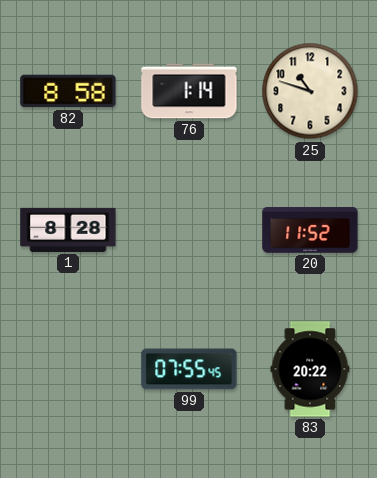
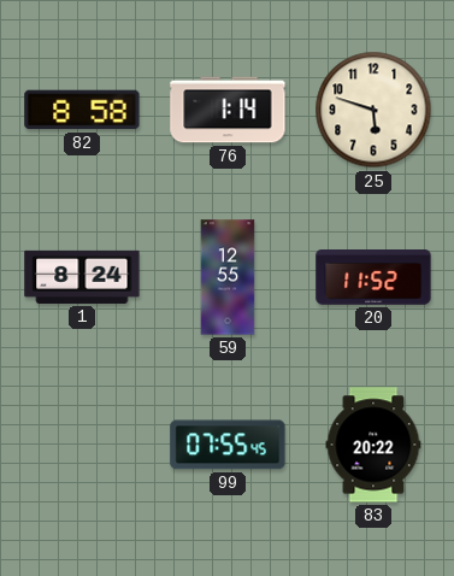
25: 10:48 -> 5:48 (373, 110)
1: 8:28 -> 8:24 (82, 277)
59: none -> 12:55 (228, 277)
